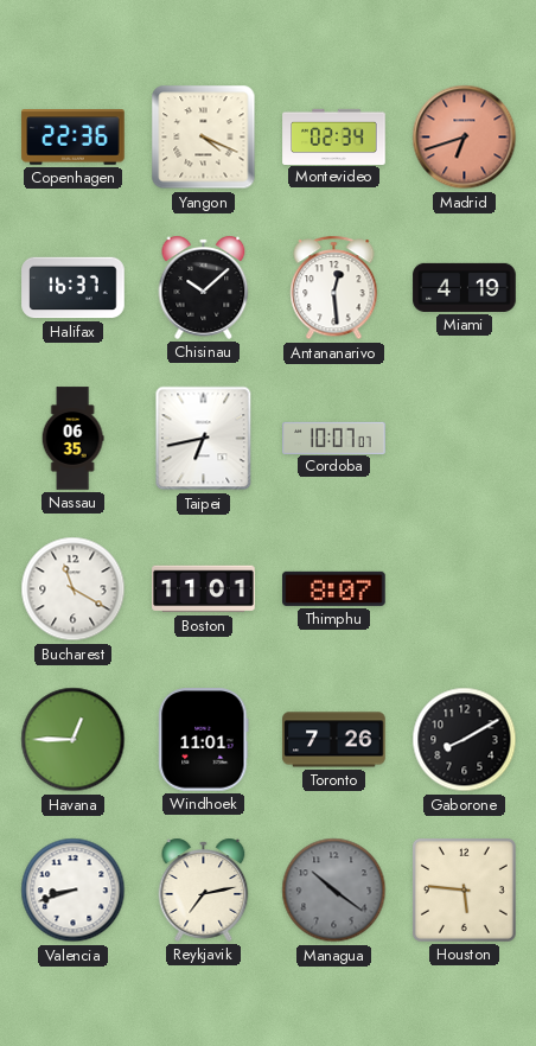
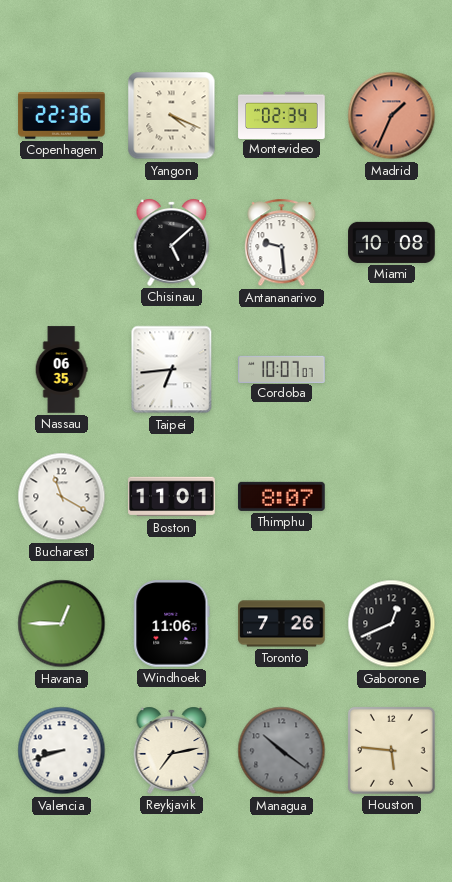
Madrid: 6:42 -> 1:34 (392, 116)
Halifax: 16:37 -> none (74, 288)
Chisinau: 10:08 -> 5:08 (172, 242)
Antananarivo: 12:29 -> 9:29 (282, 243)
Miami: 4:19 -> 10:08 (392, 242)
Taipei: 6:43 -> 6:44 (172, 370)
Windhoek: 11:01 -> 11:06 (172, 624)
Gaborone: 8:10 -> 12:41 (392, 624)
